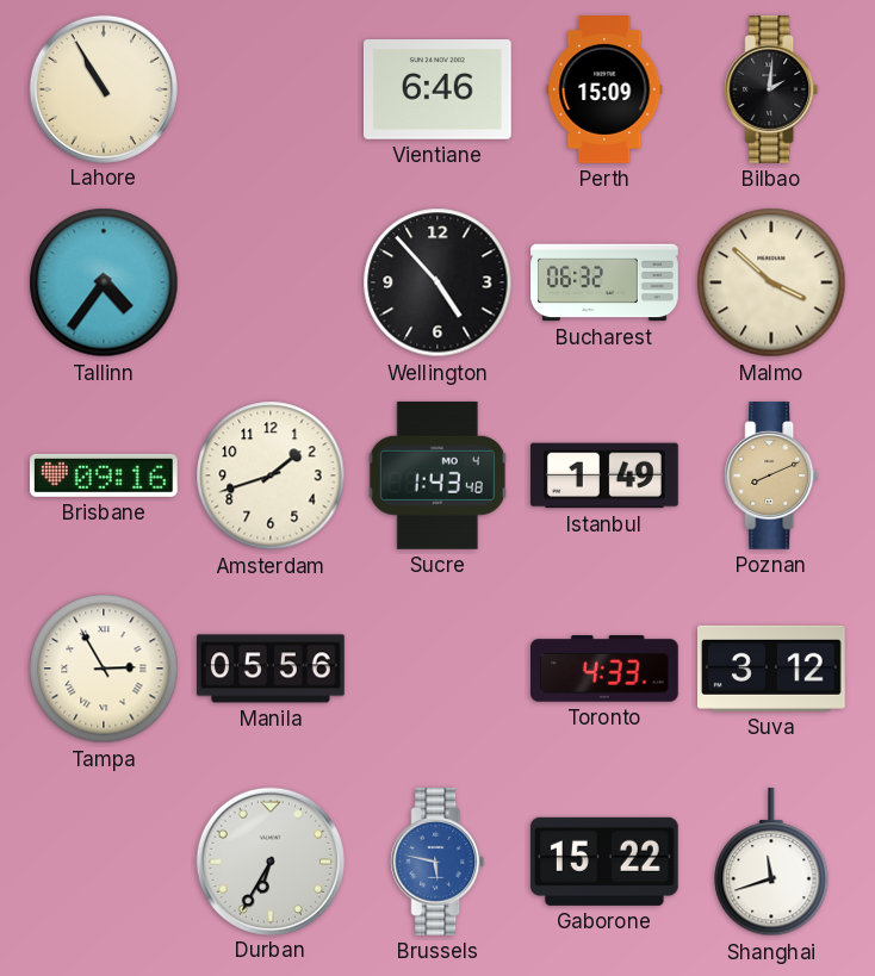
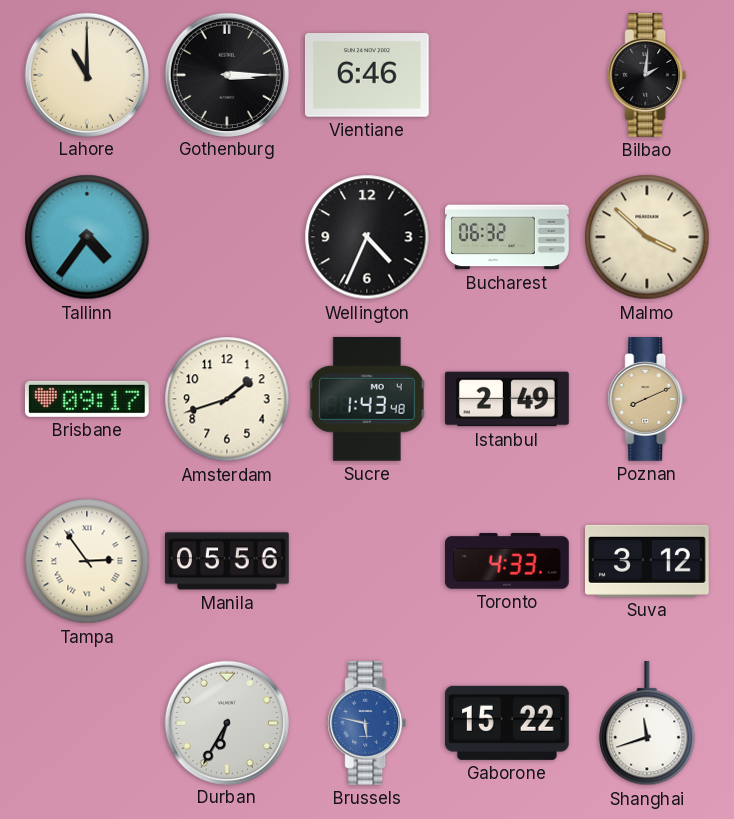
Lahore: 10:55 -> 11:00 (86, 74)
Gothenburg: none -> 3:15 (226, 74)
Perth: 15:09 -> none (604, 91)
Wellington: 4:53 -> 4:34 (367, 237)
Brisbane: 09:16 -> 09:17 (87, 399)
Istanbul: 1:49 -> 2:49 (508, 399)
Tampa: 2:55 -> 2:54 (87, 561)
